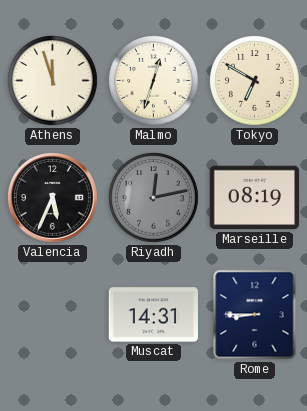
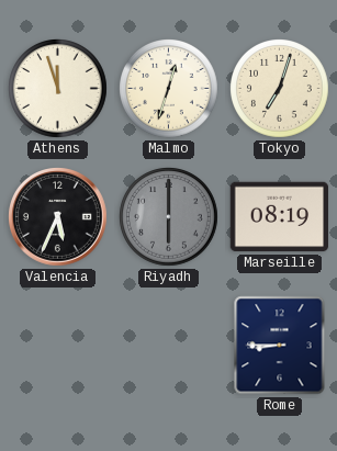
Tokyo: 6:50 -> 7:03 (280, 89)
Riyadh: 12:13 -> 6:00 (169, 217)
Muscat: 14:31 -> none (153, 315)
